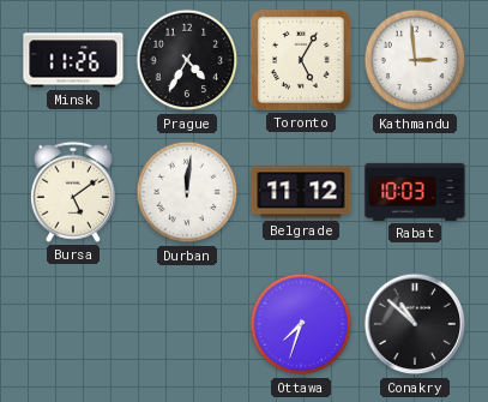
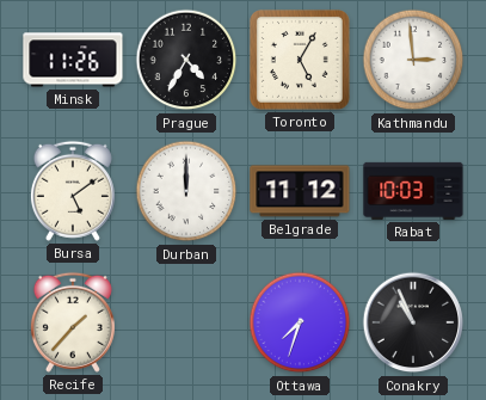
Durban: 12:01 -> 12:00 (186, 191)
Recife: none -> 1:37 (73, 322)
Conakry: 10:52 -> 10:56 (413, 322)
